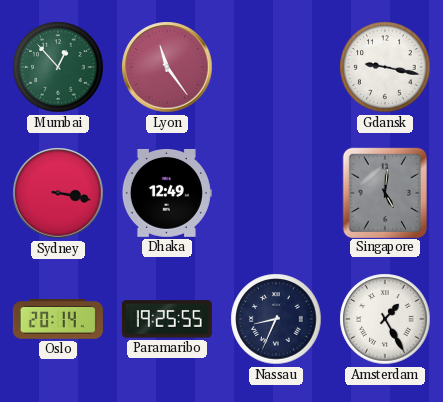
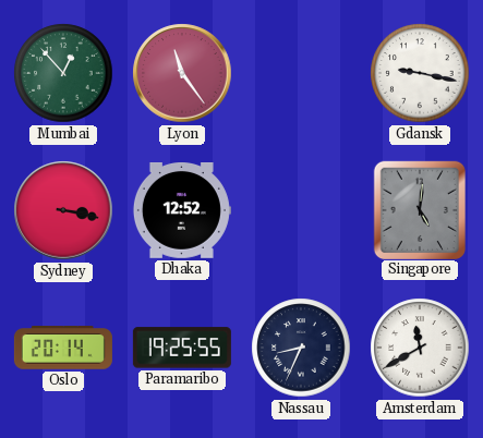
Dhaka: 12:49 -> 12:52 (181, 211)
Amsterdam: 1:25 -> 11:40 (420, 348)
